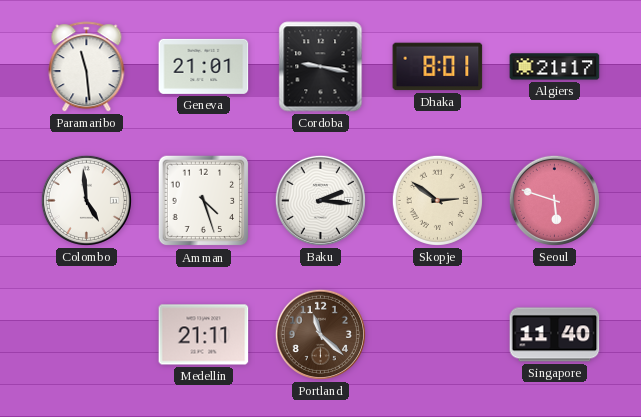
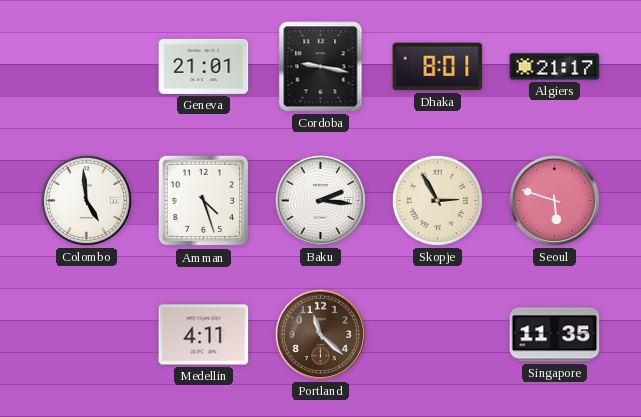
Paramaribo: 11:29 -> none (87, 67)
Skopje: 2:51 -> 2:55 (437, 200)
Medellin: 21:11 -> 4:11 (204, 335)
Singapore: 11:40 -> 11:35 (555, 335)
